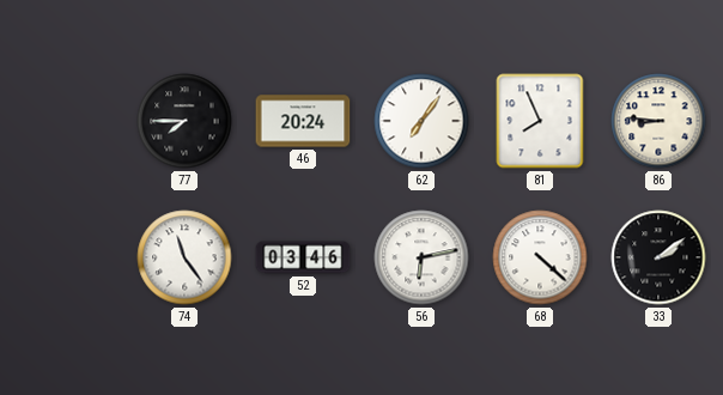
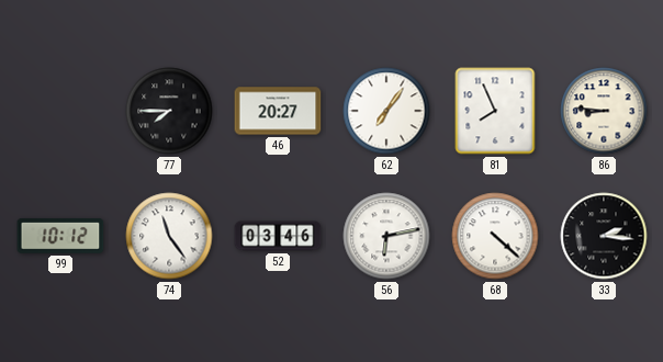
46: 20:24 -> 20:27 (278, 111)
99: none -> 10:12 (60, 236)
33: 2:09 -> 2:16 (604, 236)
